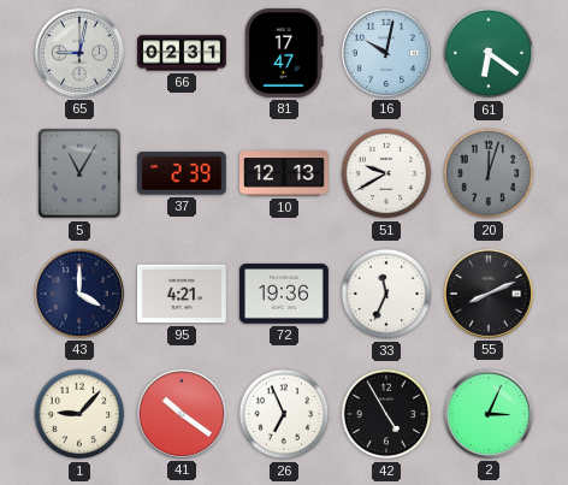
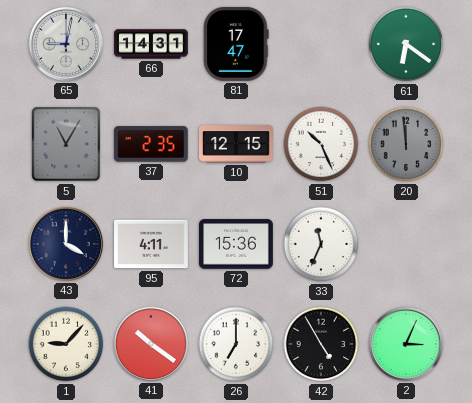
66: 02:31 -> 14:31 (152, 44)
16: 10:02 -> none (386, 53)
37: 2:39 -> 2:35 (151, 144)
10: 12:13 -> 12:15 (237, 144)
51: 9:40 -> 10:26 (321, 144)
20: 12:03 -> 11:59 (406, 144)
95: 4:21 -> 4:11 (152, 244)
72: 19:36 -> 15:36 (237, 244)
55: 8:11 -> none (489, 294)
26: 6:56 -> 7:00 (236, 344)
